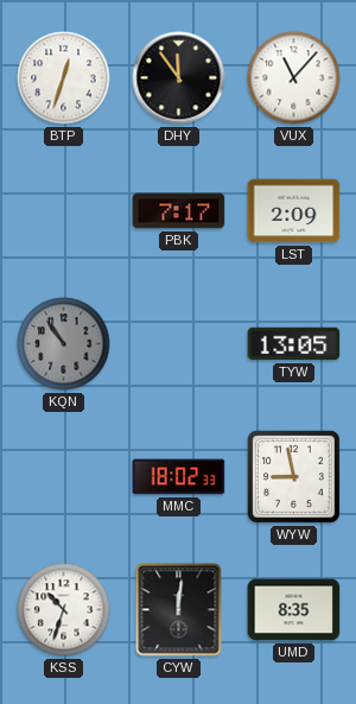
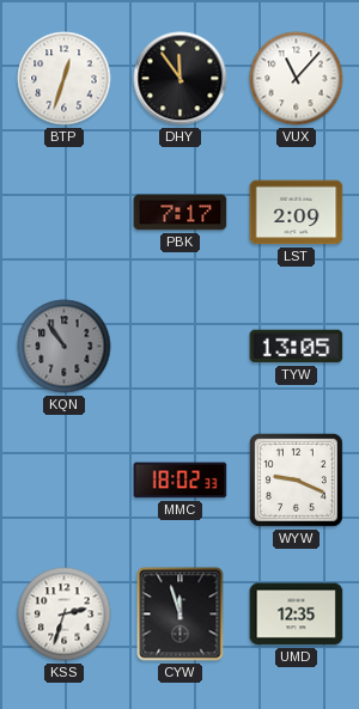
WYW: 8:58 -> 9:19 (296, 479)
KSS: 10:33 -> 2:33 (65, 615)
CYW: 12:01 -> 11:57 (181, 615)
UMD: 8:35 -> 12:35 (297, 615)
